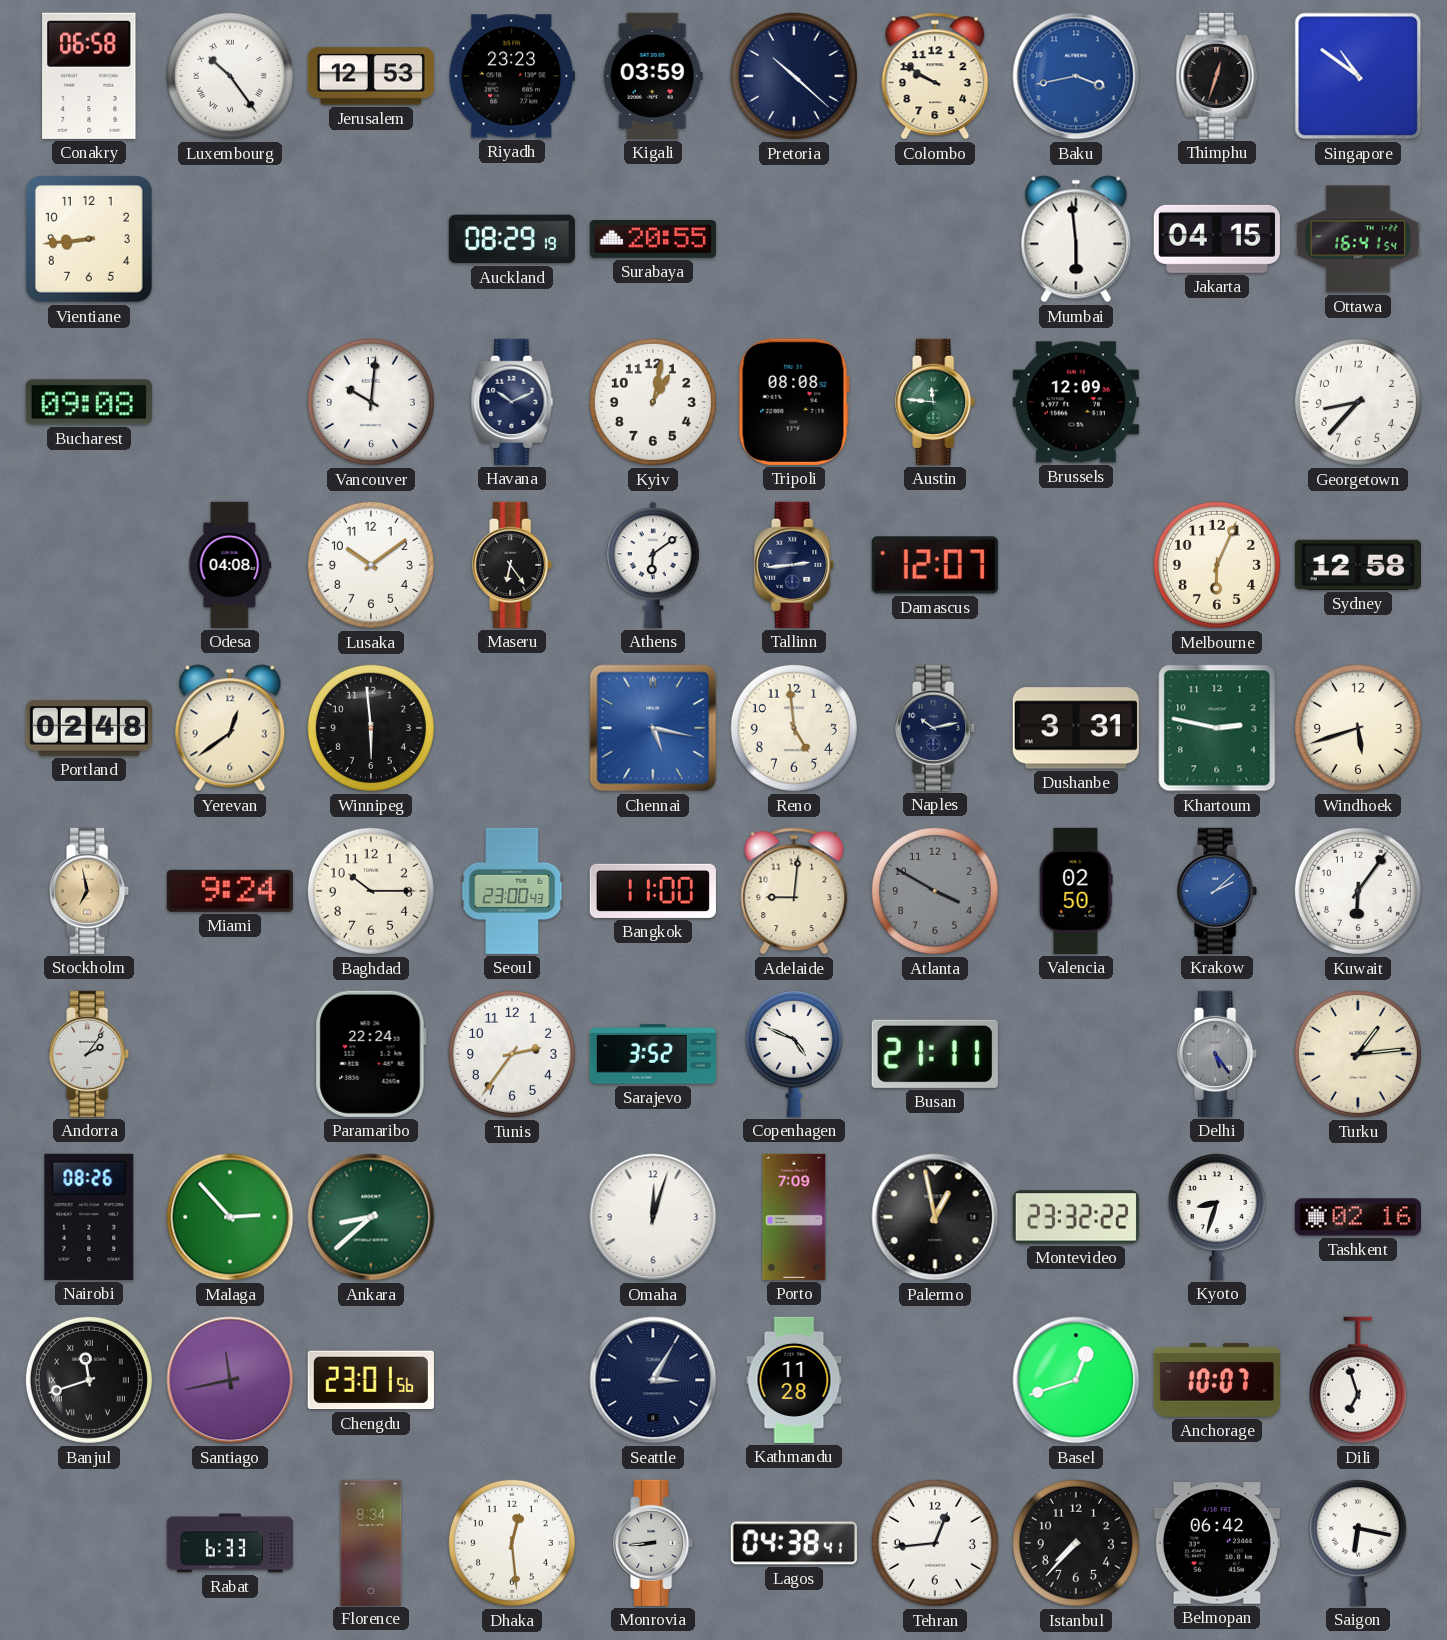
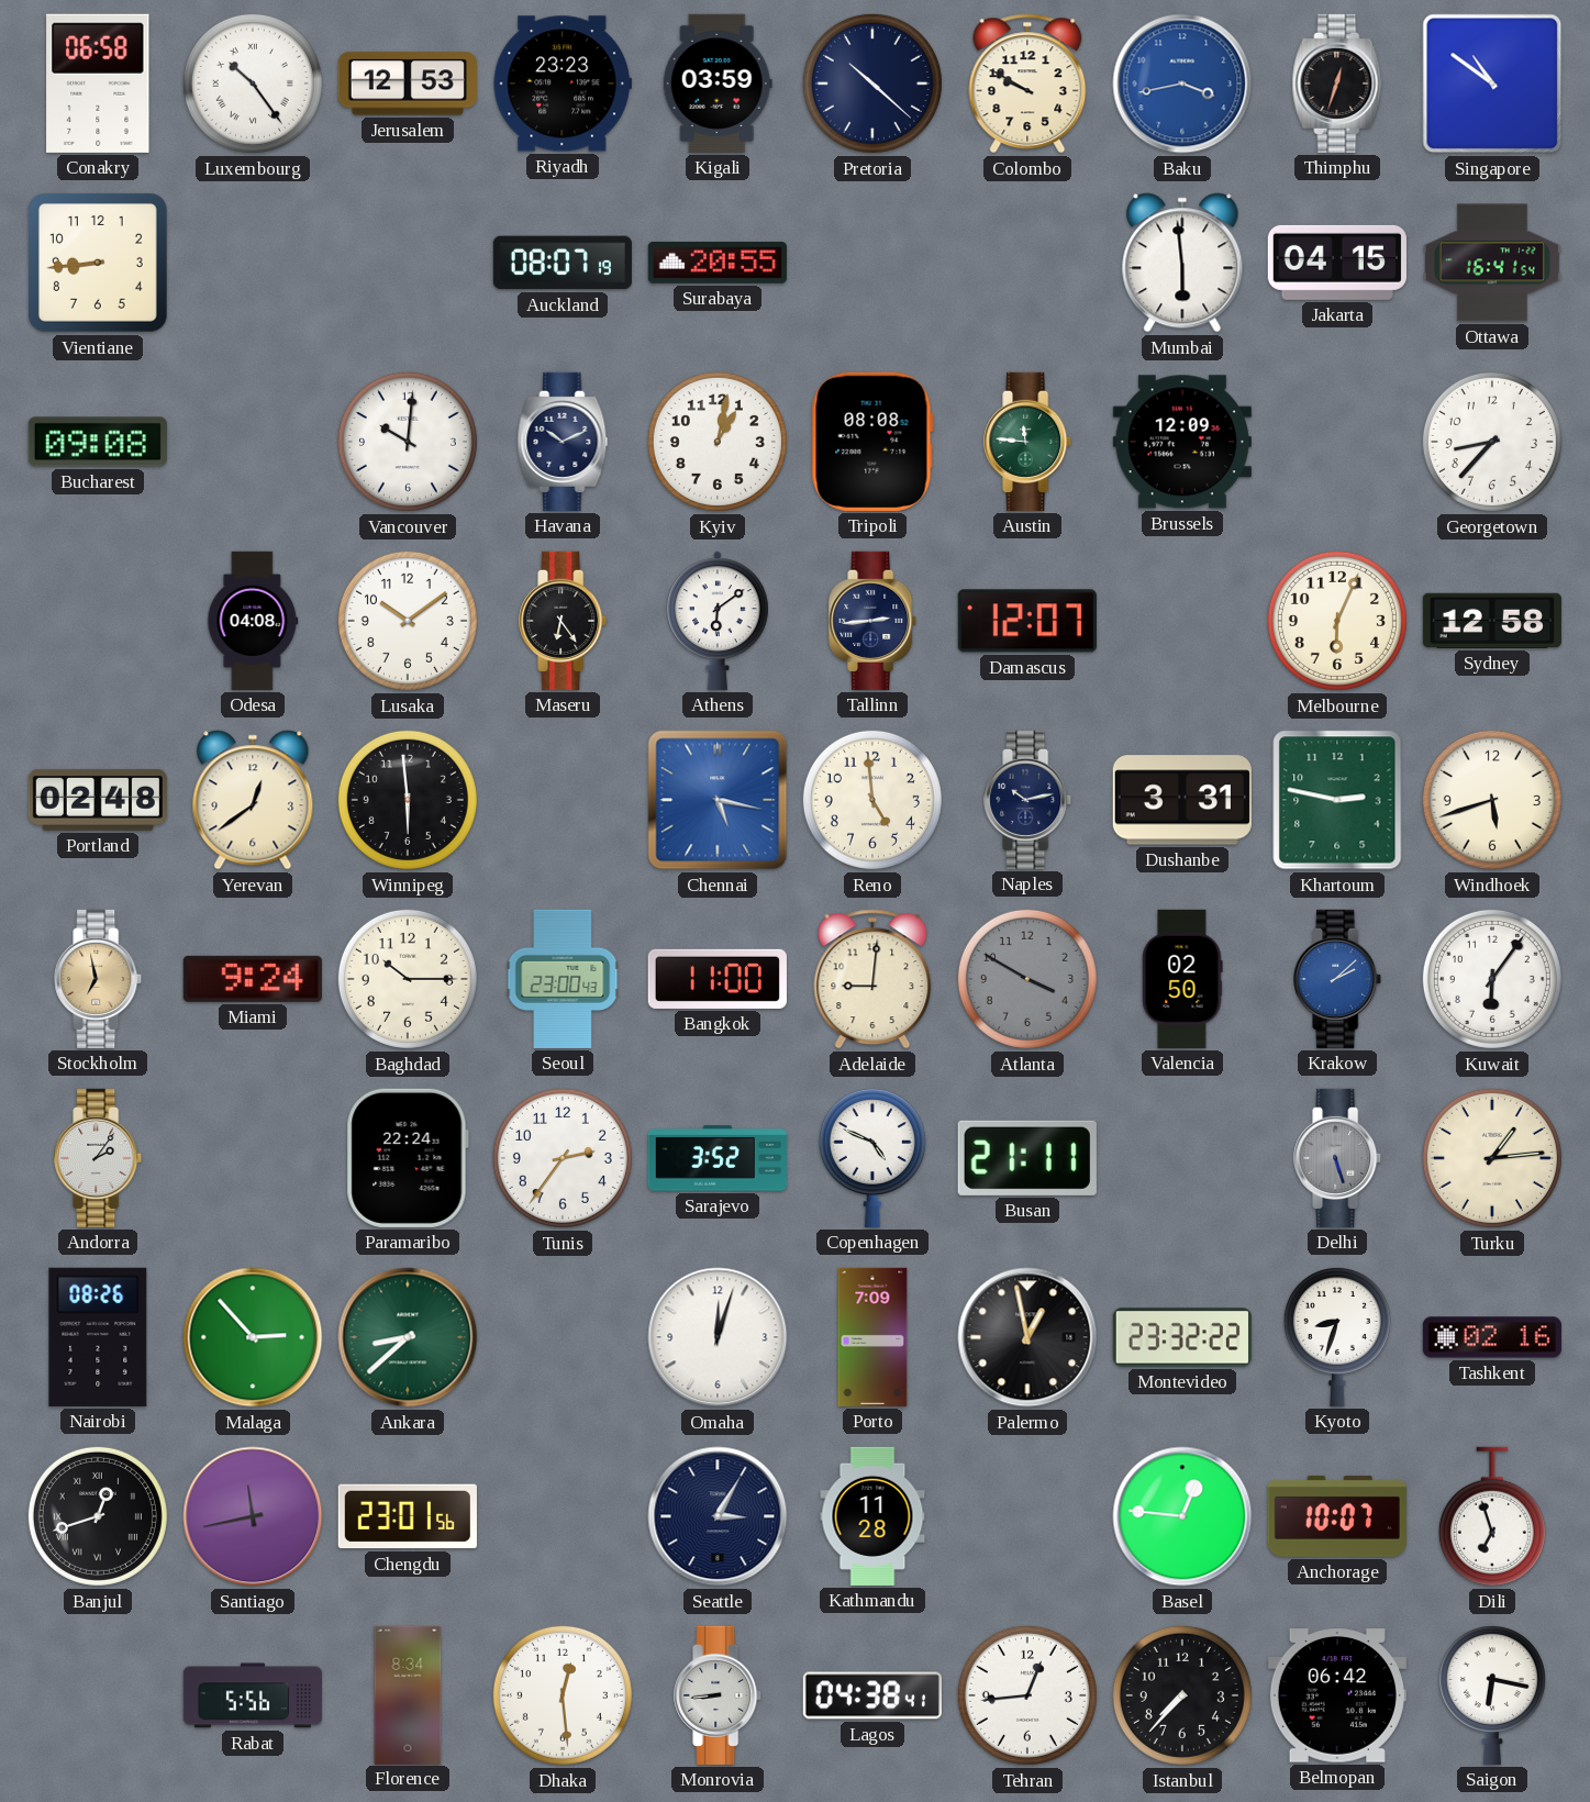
Auckland: 08:29 -> 08:07 (563, 263)
Delhi: 5:24 -> 5:27 (1338, 1158)
Banjul: 11:42 -> 12:42 (98, 1516)
Basel: 12:42 -> 12:46 (1182, 1516)
Rabat: 6:33 -> 5:56 (253, 1695)
